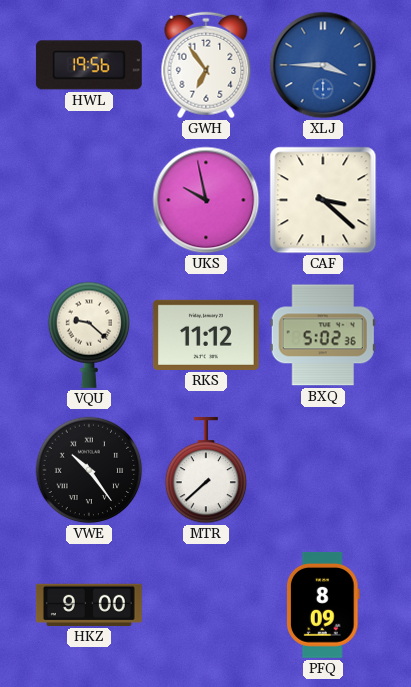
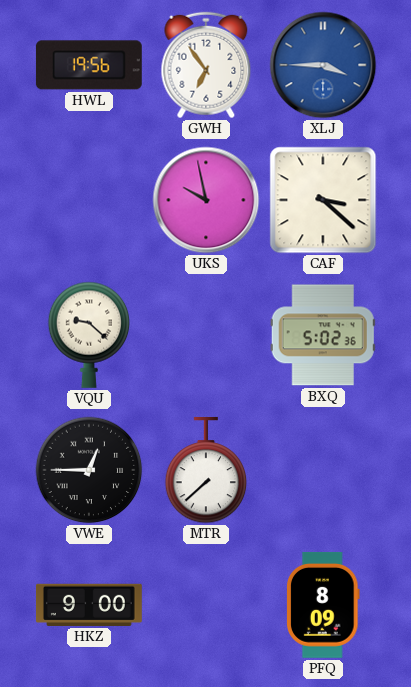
RKS: 11:12 -> none (206, 335)
VWE: 10:24 -> 12:45 (89, 470)
